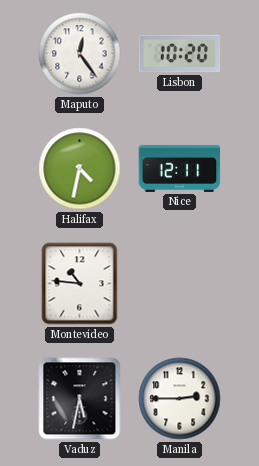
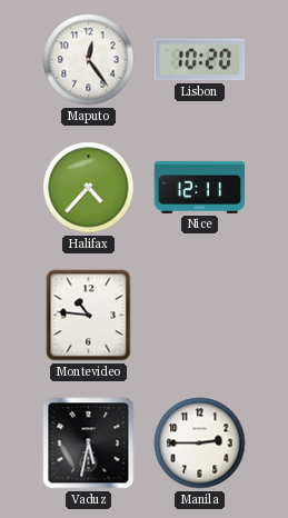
Halifax: 4:32 -> 4:37 (89, 188)
